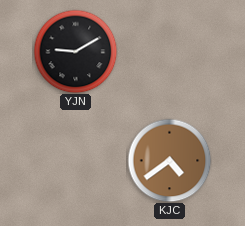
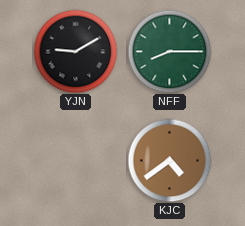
NFF: none -> 8:15 (169, 51)
